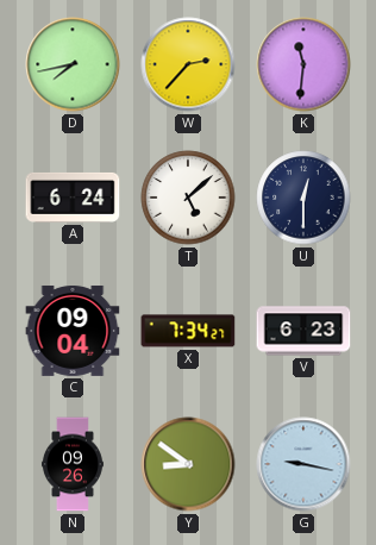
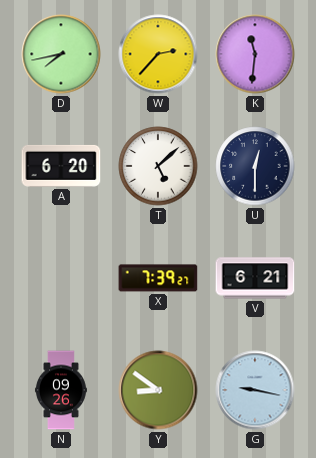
A: 6:24 -> 6:20 (61, 166)
C: 09:04 -> none (73, 331)
X: 7:34 -> 7:39 (158, 278)
V: 6:23 -> 6:21 (255, 278)
